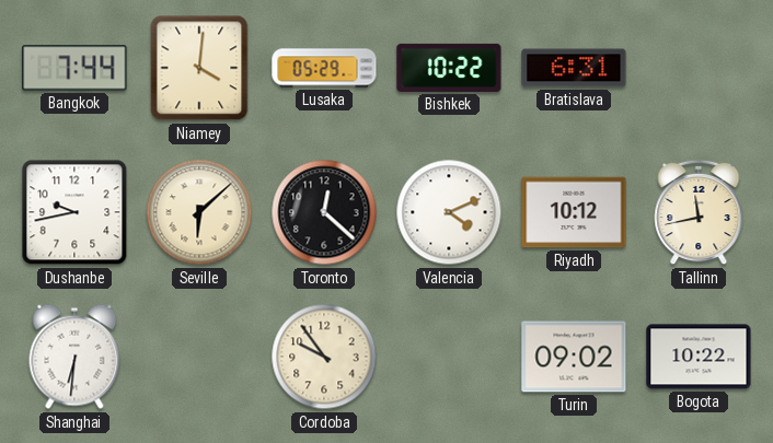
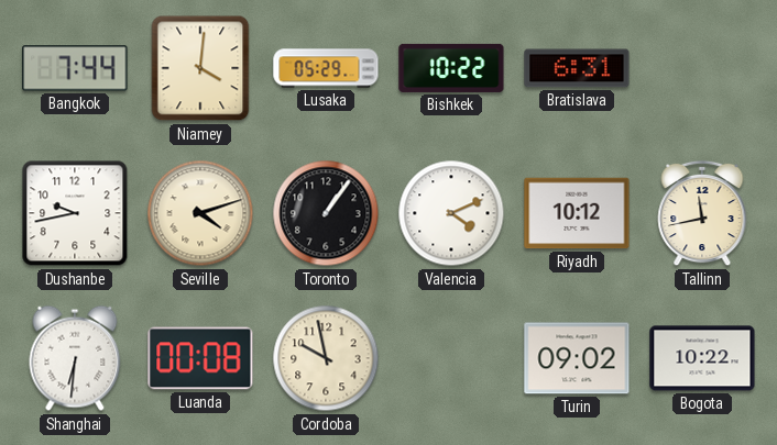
Seville: 6:08 -> 4:12 (200, 213)
Toronto: 12:22 -> 1:06 (326, 213)
Luanda: none -> 00:08 (200, 358)
Cordoba: 9:54 -> 9:58 (326, 358)
